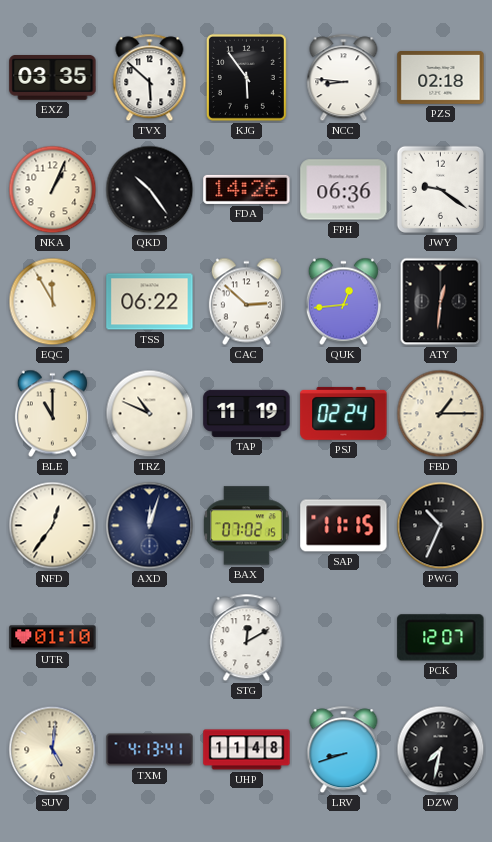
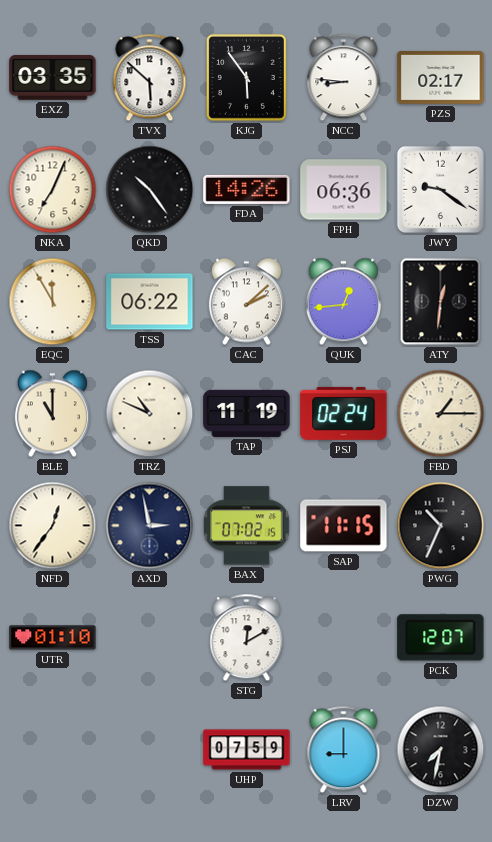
PZS: 02:18 -> 02:17 (441, 78)
NKA: 1:04 -> 7:04 (53, 190)
CAC: 2:52 -> 2:08 (246, 302)
AXD: 12:03 -> 2:58 (150, 526)
SUV: 5:01 -> none (53, 750)
TXM: 4:13 -> none (150, 750)
UHP: 11:48 -> 07:59 (247, 750)
LRV: 8:42 -> 9:00 (344, 750)
